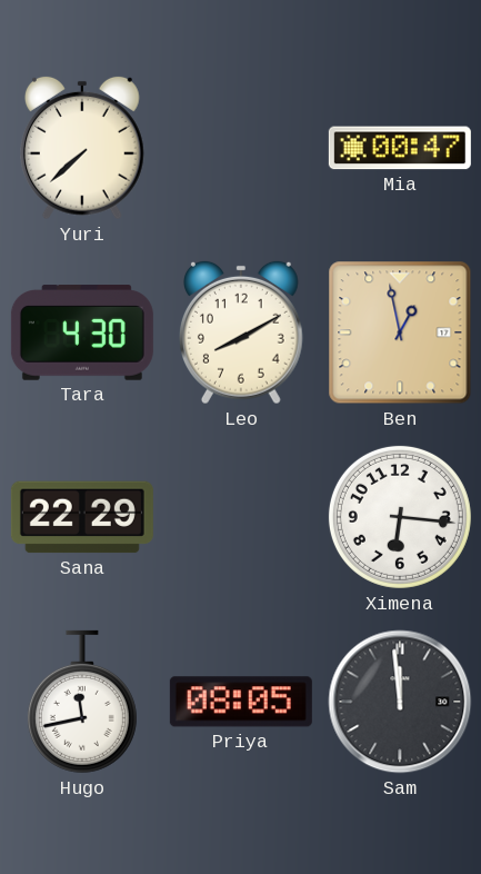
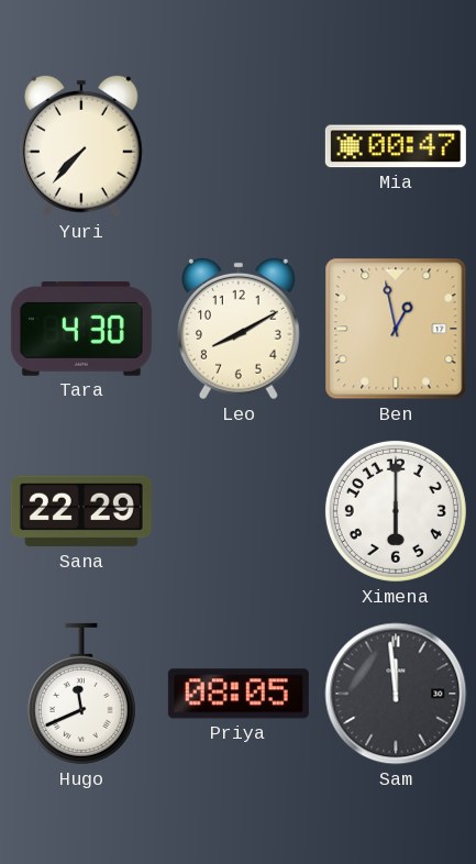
Yuri: 7:38 -> 7:37 (81, 146)
Ximena: 6:16 -> 6:00 (396, 511)
Hugo: 11:43 -> 11:41 (81, 694)
